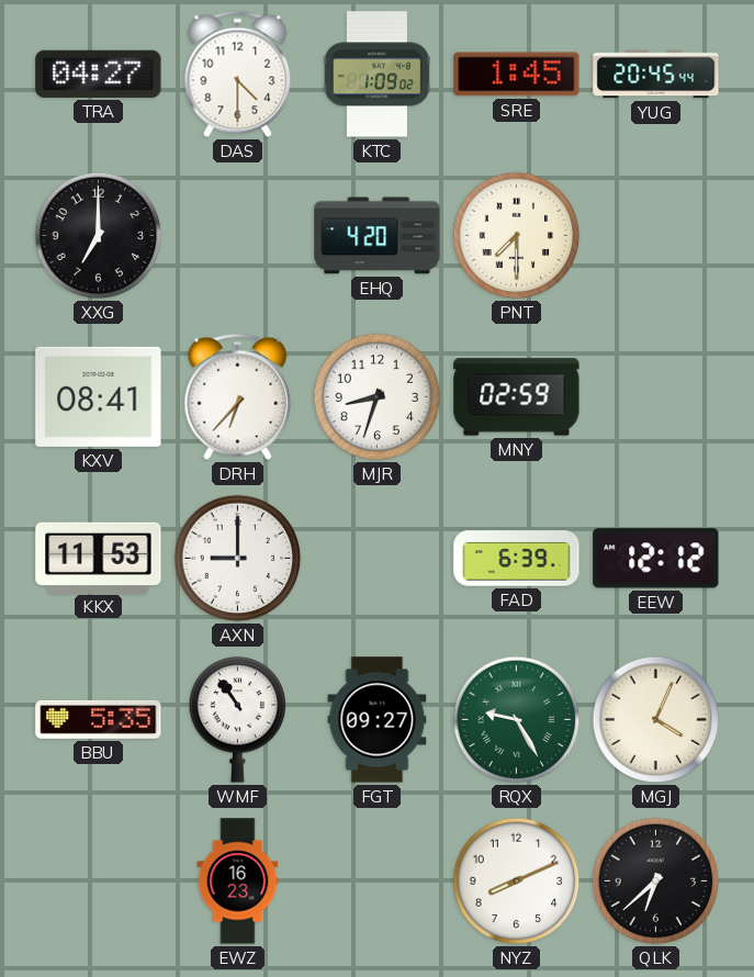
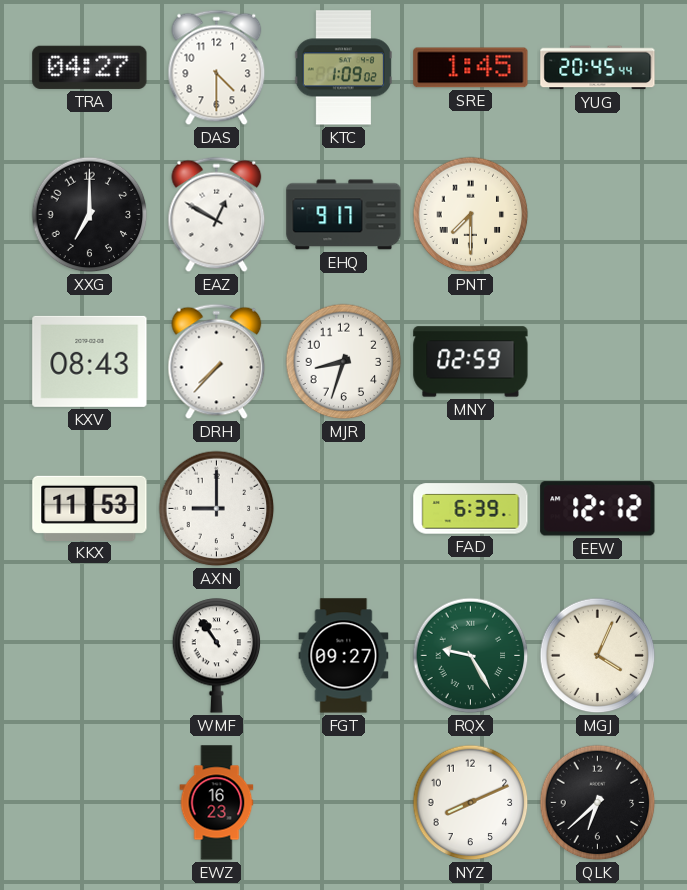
EAZ: none -> 12:50 (217, 215)
EHQ: 4:20 -> 9:17 (344, 215)
KXV: 08:41 -> 08:43 (90, 361)
DRH: 6:37 -> 7:37 (217, 362)
BBU: 5:35 -> none (99, 719)
